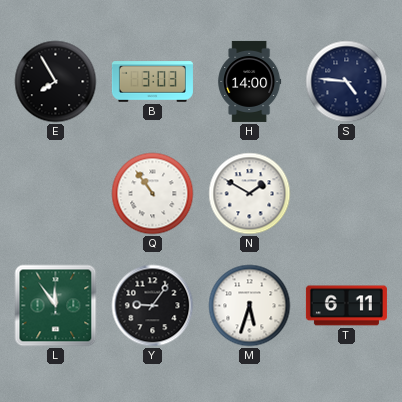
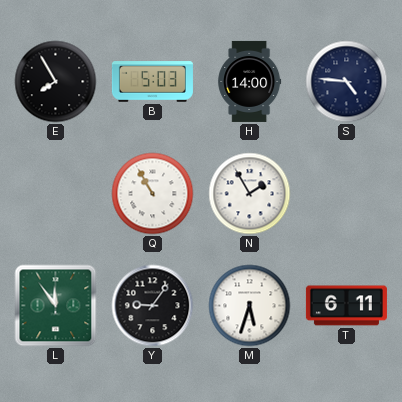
B: 3:03 -> 5:03 (152, 82)
Q: 10:54 -> 10:55 (153, 194)
N: 1:50 -> 1:55 (250, 194)
